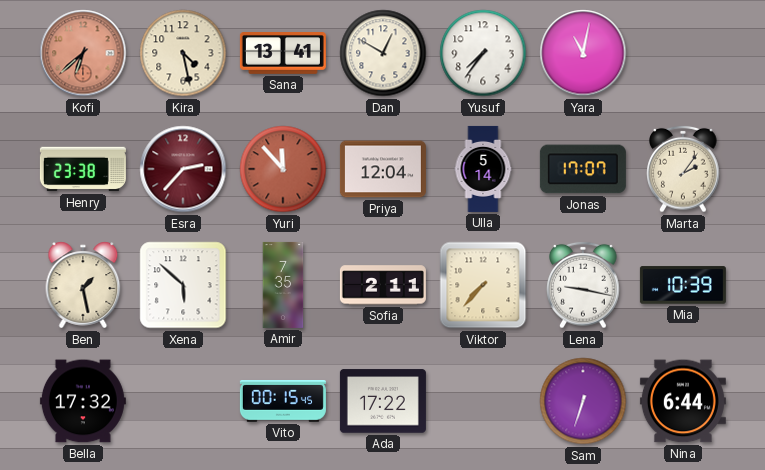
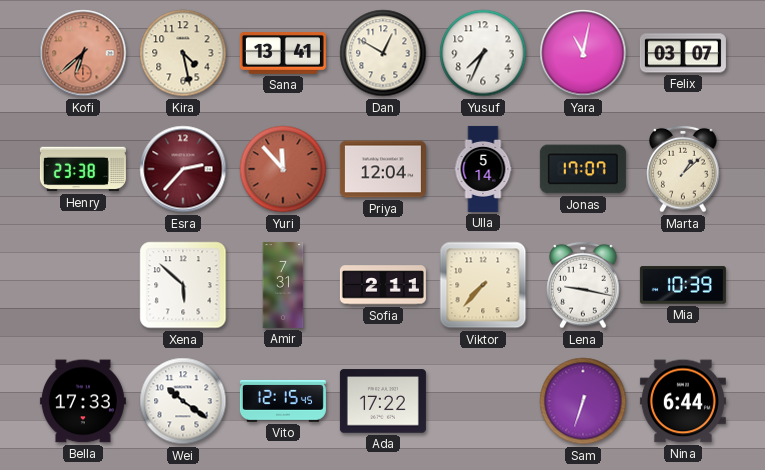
Yusuf: 7:36 -> 7:34 (483, 53)
Felix: none -> 03:07 (683, 53)
Marta: 2:06 -> 1:08 (683, 169)
Ben: 1:28 -> none (83, 285)
Amir: 7:35 -> 7:31 (283, 285)
Bella: 17:32 -> 17:33 (83, 401)
Wei: none -> 10:21 (183, 401)
Vito: 00:15 -> 12:15 (283, 402)
